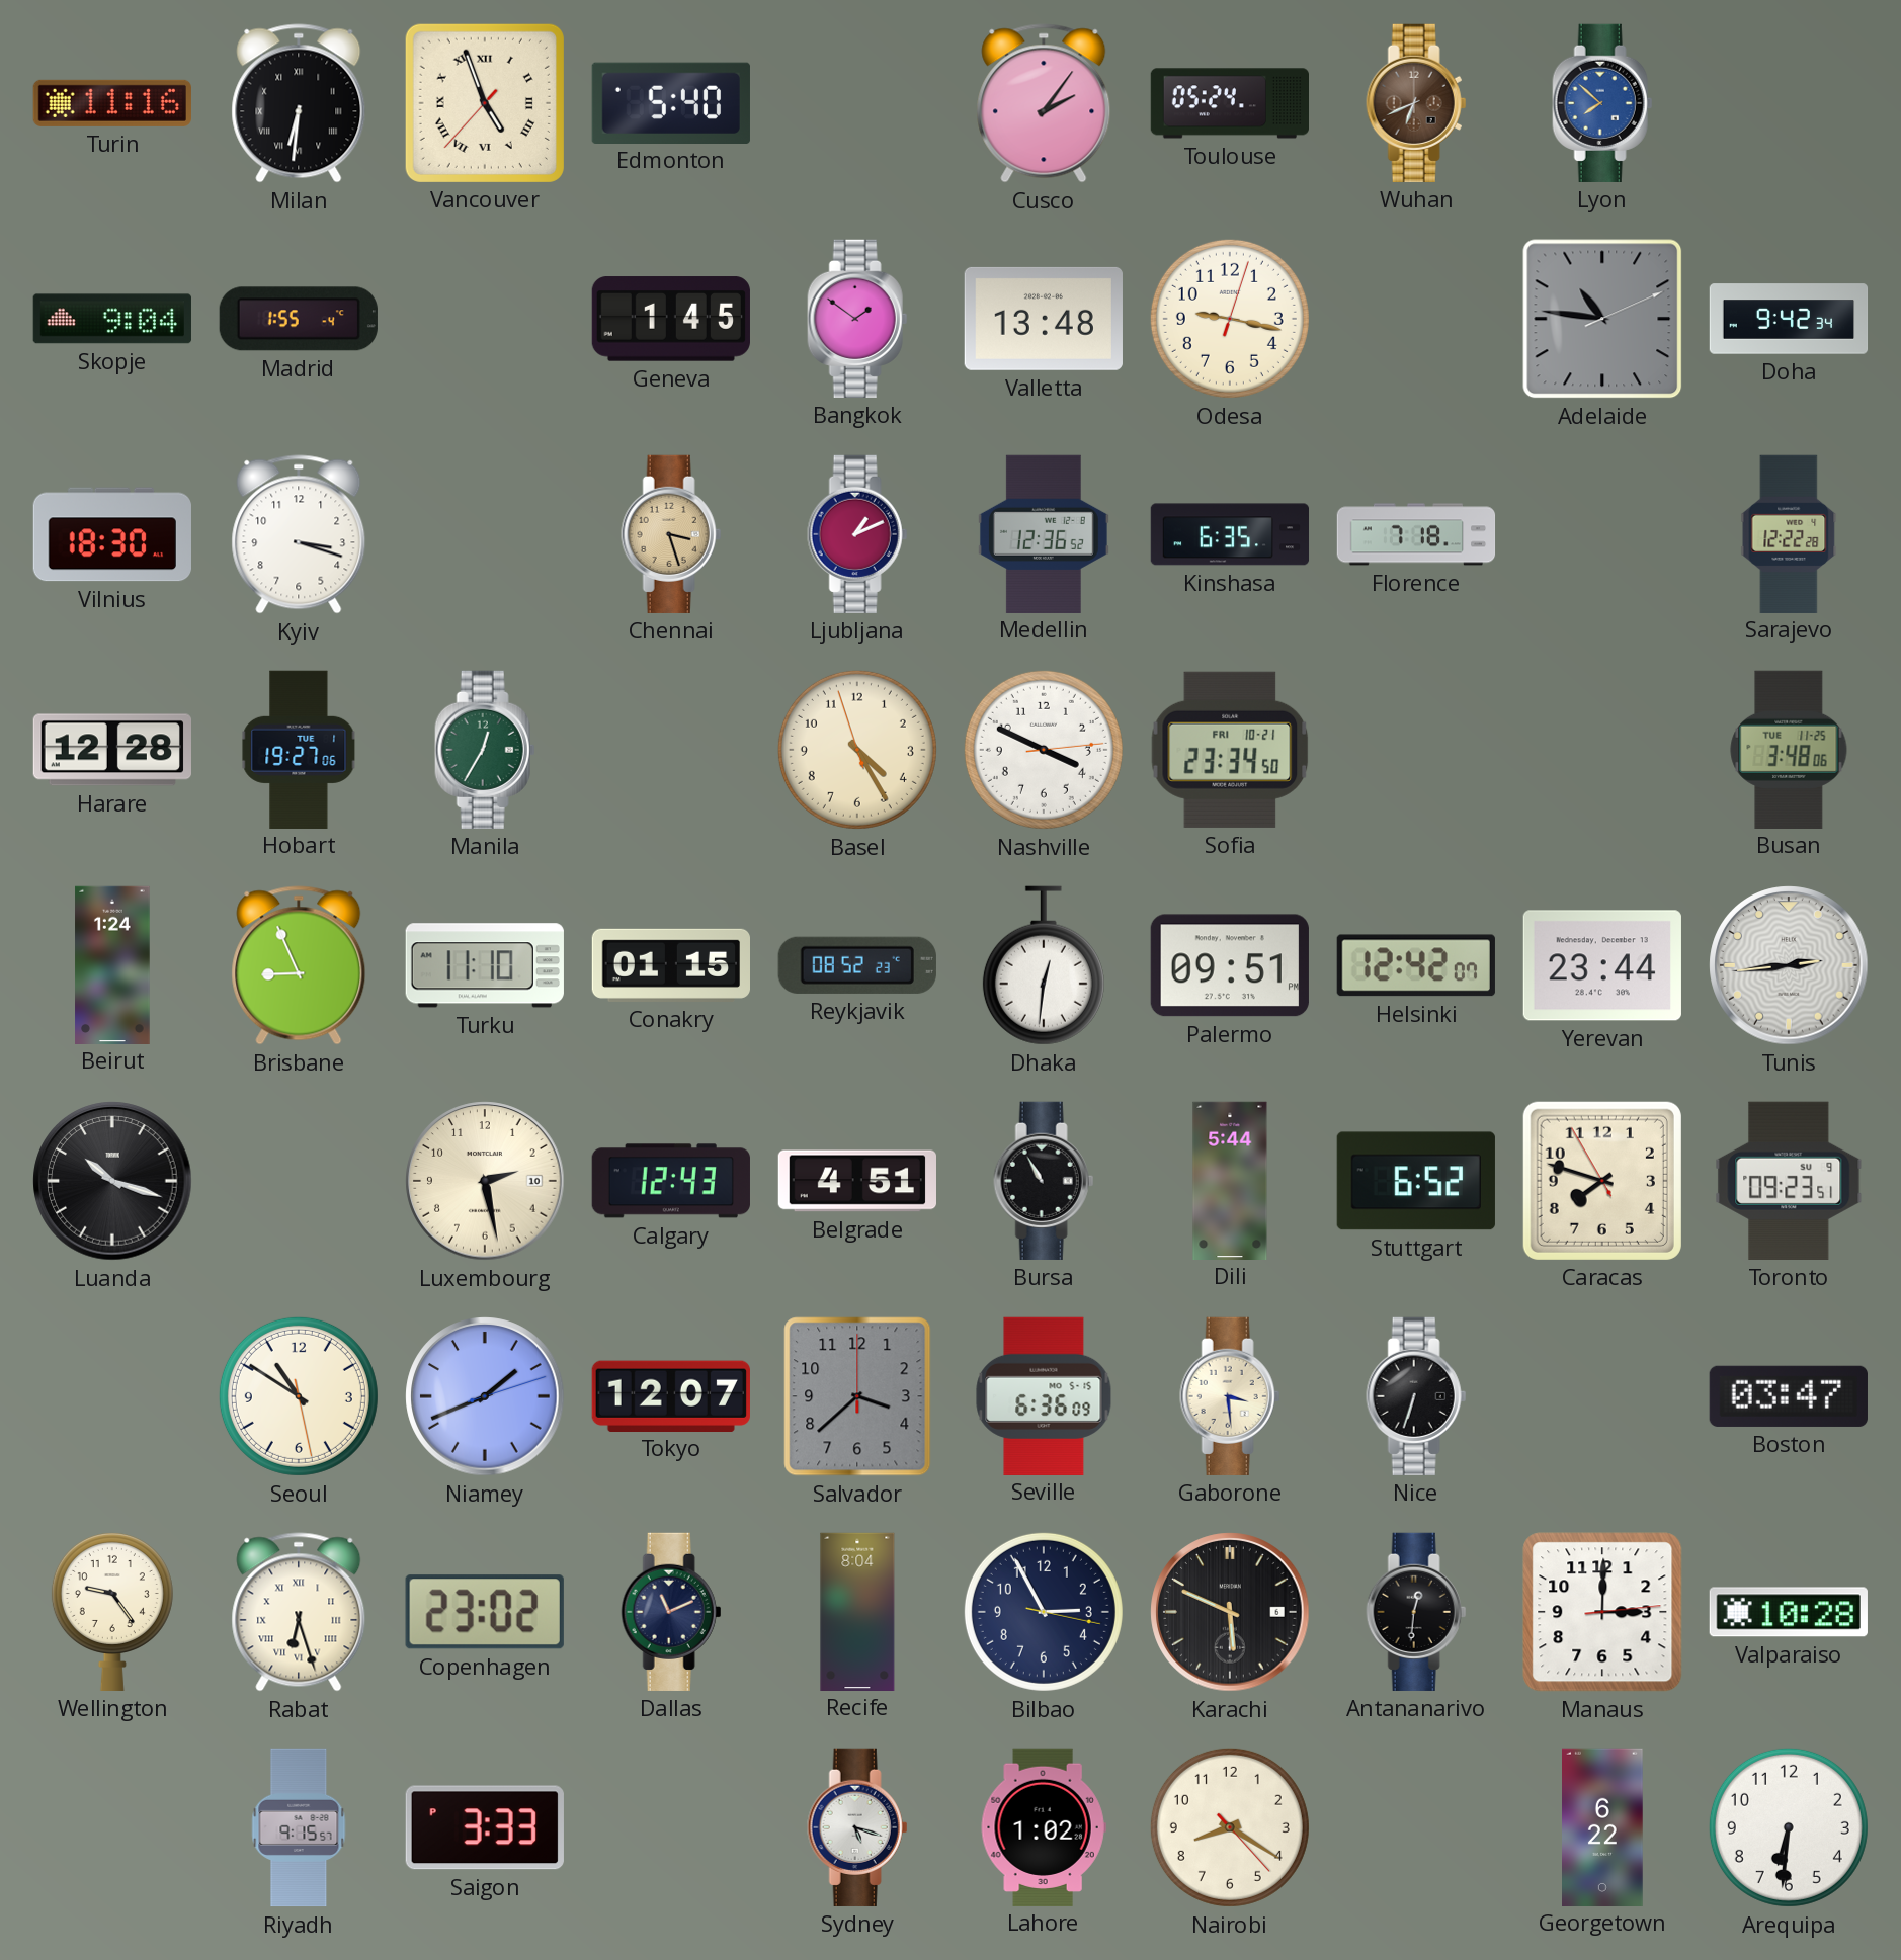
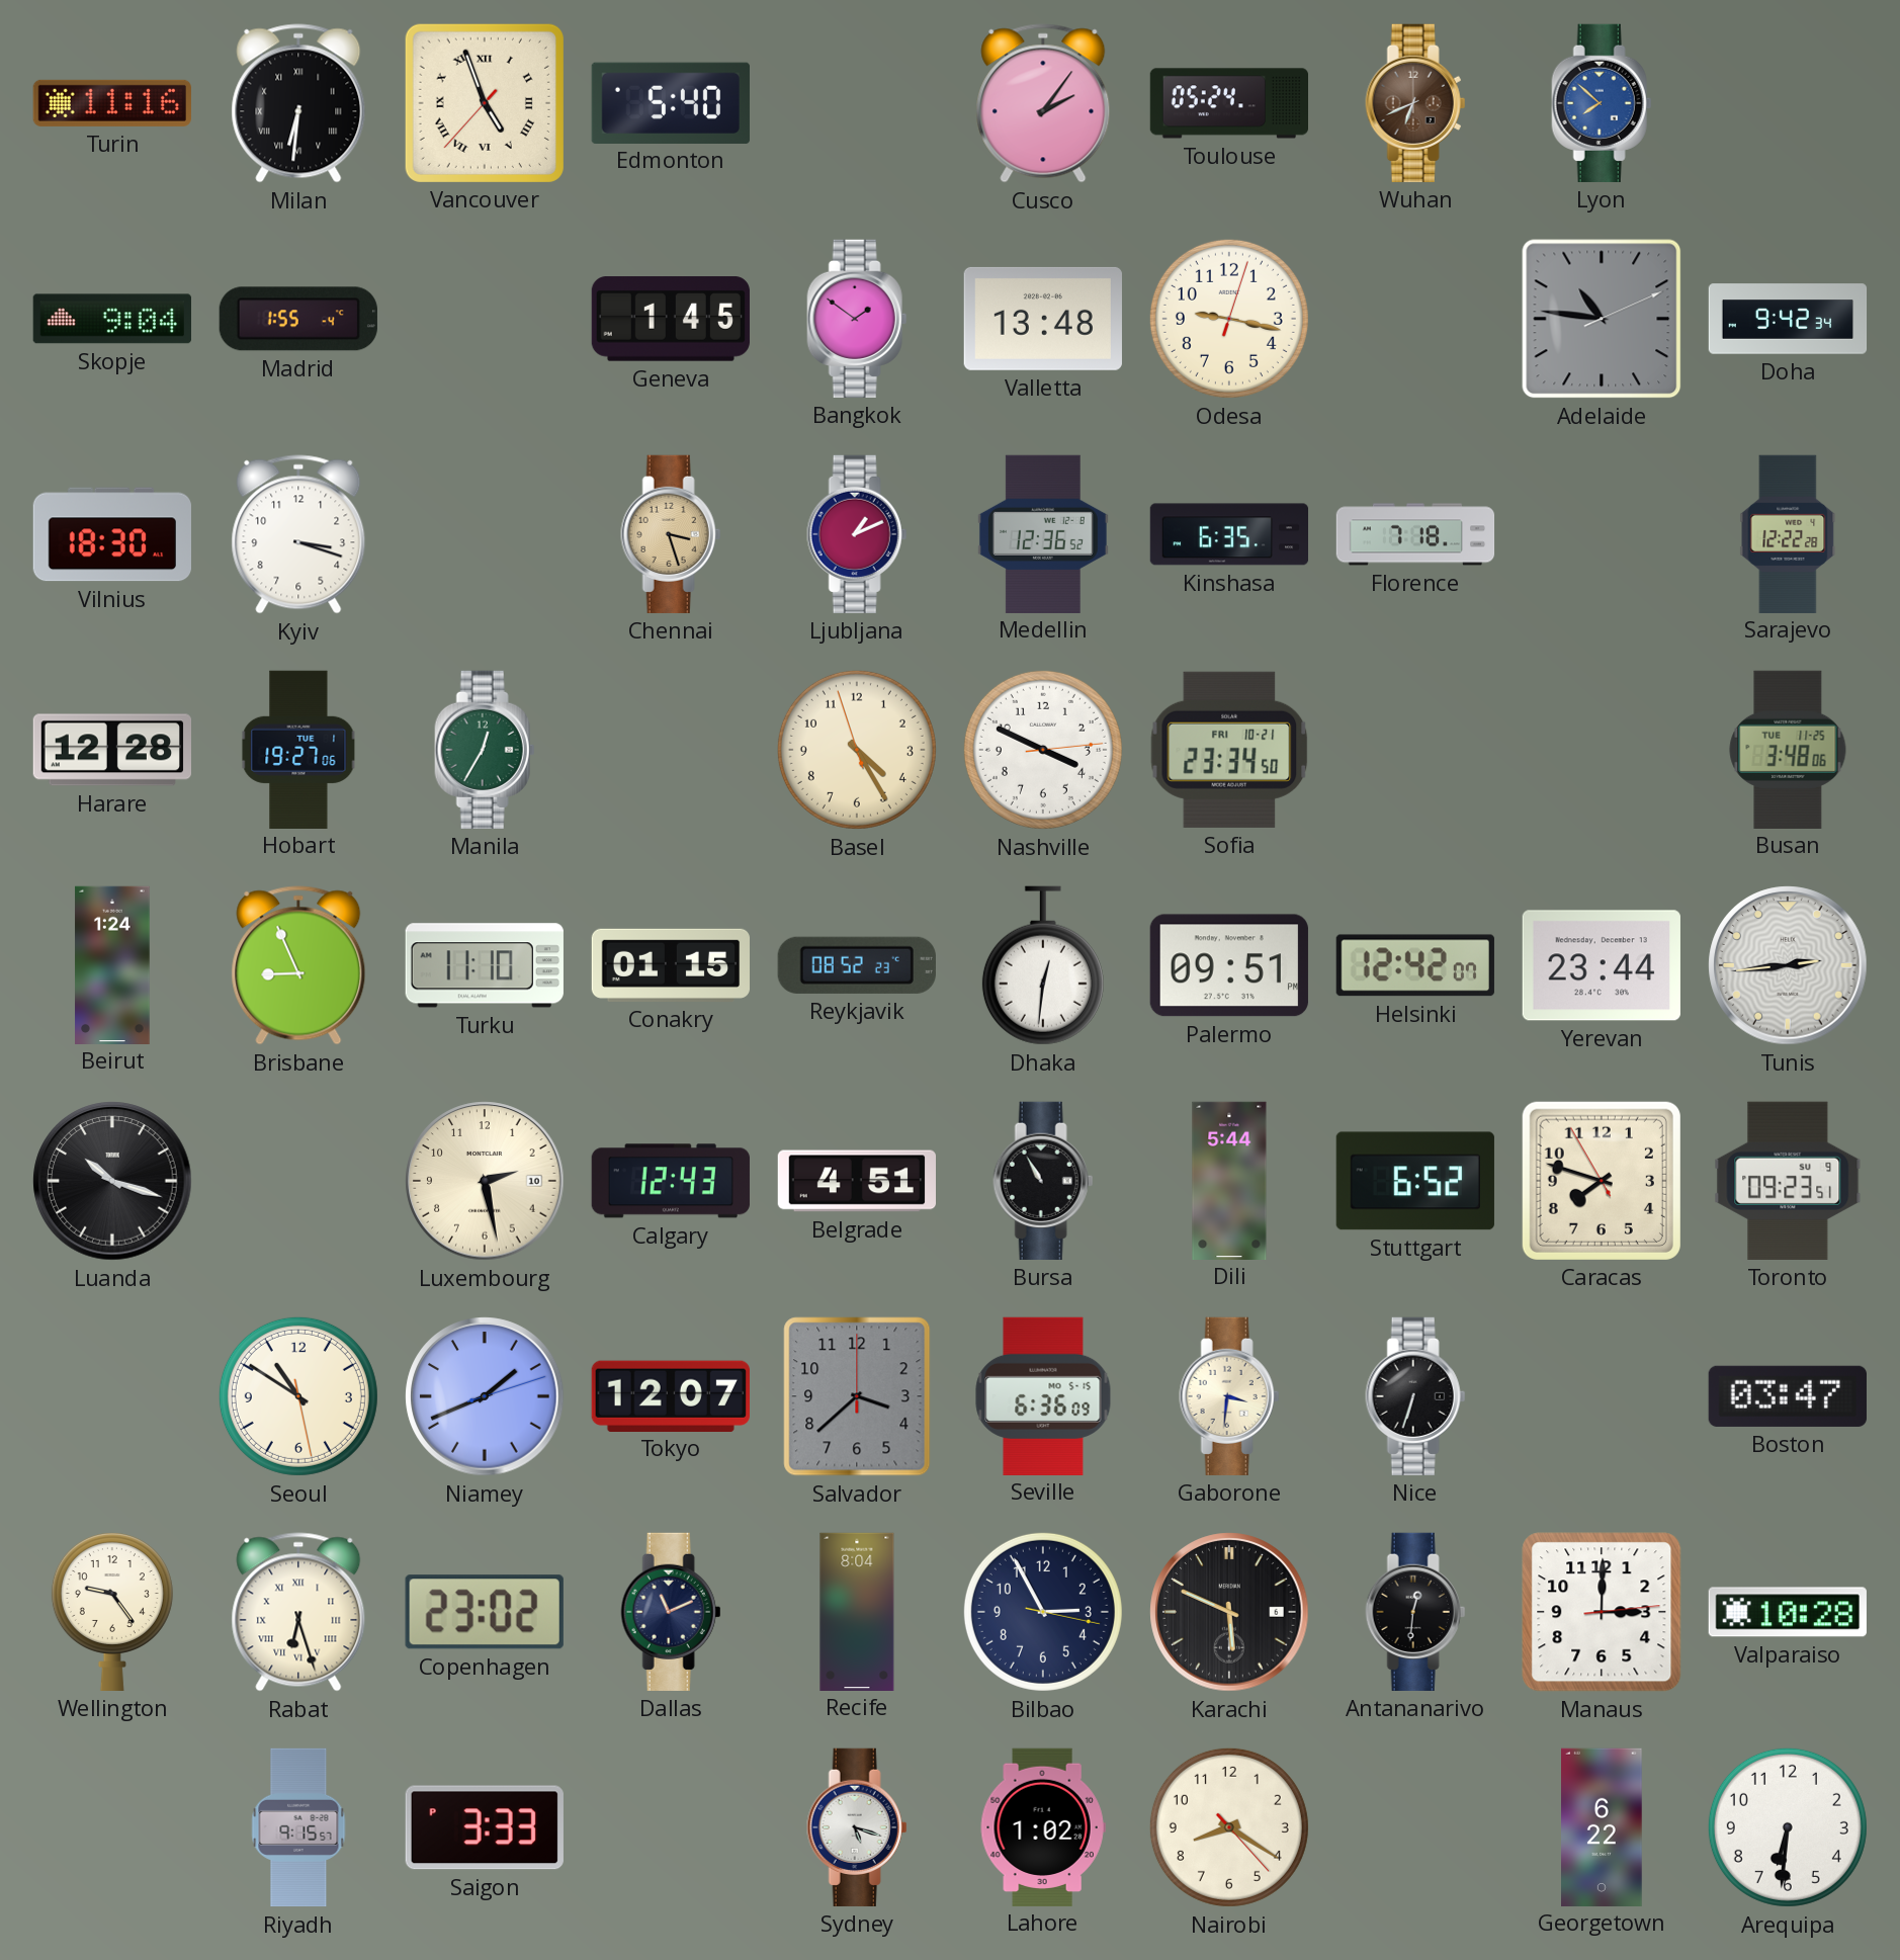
Gaborone: 3:29 -> 3:31 (1229, 1396)
